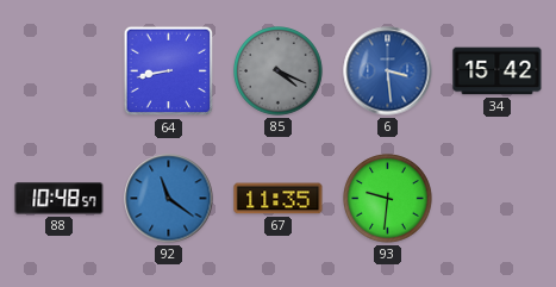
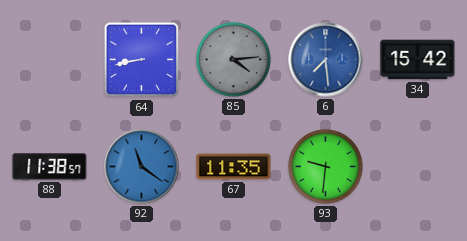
85: 4:19 -> 4:14 (234, 60)
6: 3:29 -> 7:29 (326, 60)
88: 10:48 -> 11:38 (50, 167)
